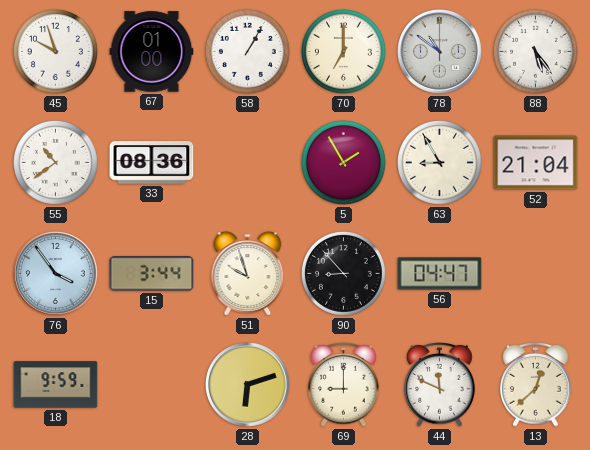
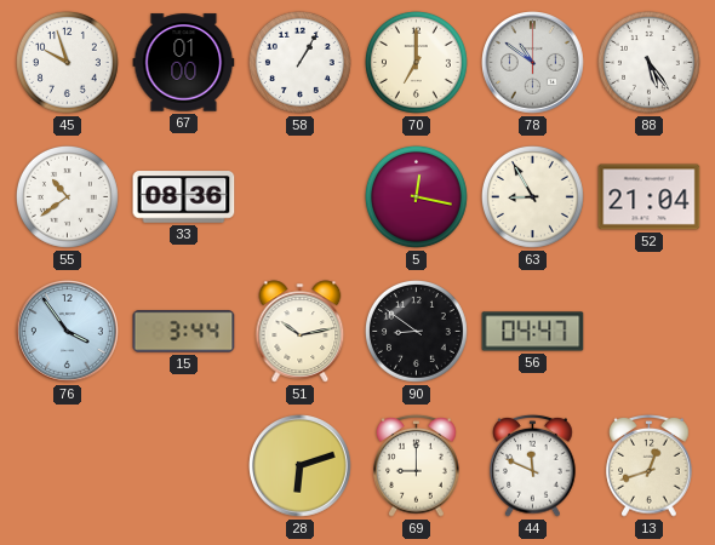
5: 1:55 -> 12:17 (416, 196)
51: 9:57 -> 10:13 (301, 332)
90: 8:53 -> 8:51 (416, 331)
18: 9:59 -> none (56, 385)
13: 12:38 -> 12:42 (650, 465)
